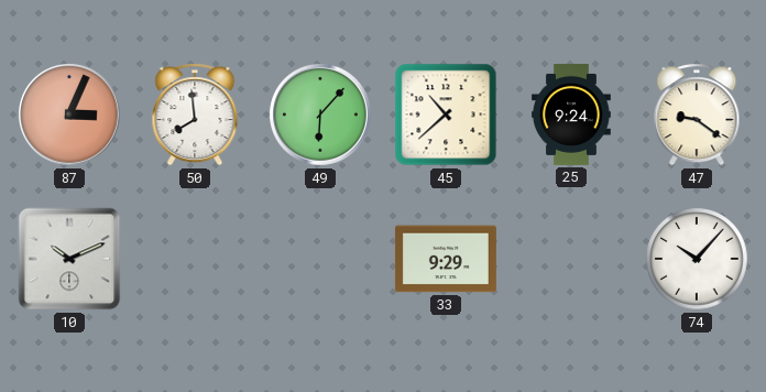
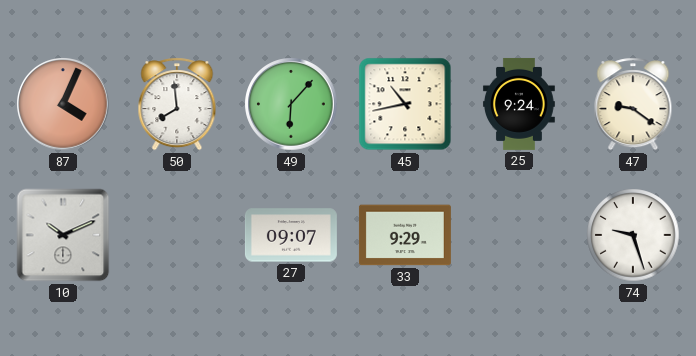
87: 3:04 -> 4:04 (63, 104)
45: 10:38 -> 10:43 (405, 104)
27: none -> 09:07 (291, 235)
74: 10:07 -> 9:27 (633, 235)
